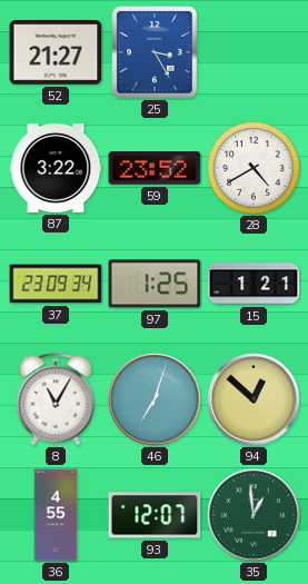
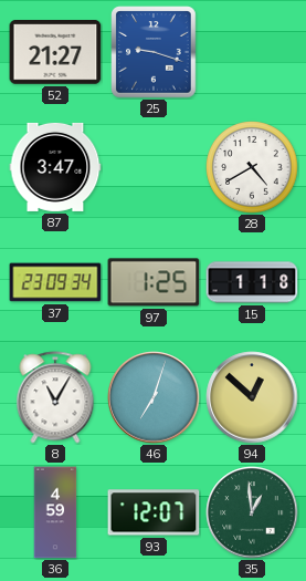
25: 3:25 -> 9:18 (154, 52)
87: 3:22 -> 3:47 (55, 167)
59: 23:52 -> none (155, 168)
15: 1:21 -> 1:18 (252, 282)
36: 4:55 -> 4:59 (55, 512)
